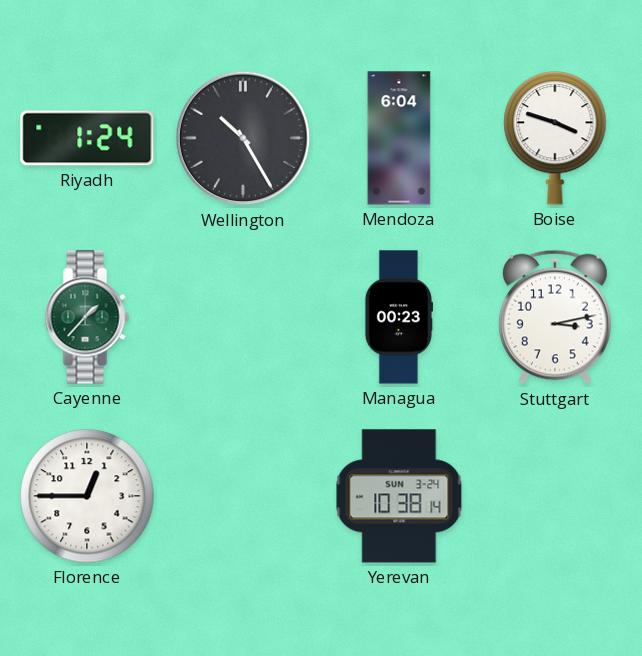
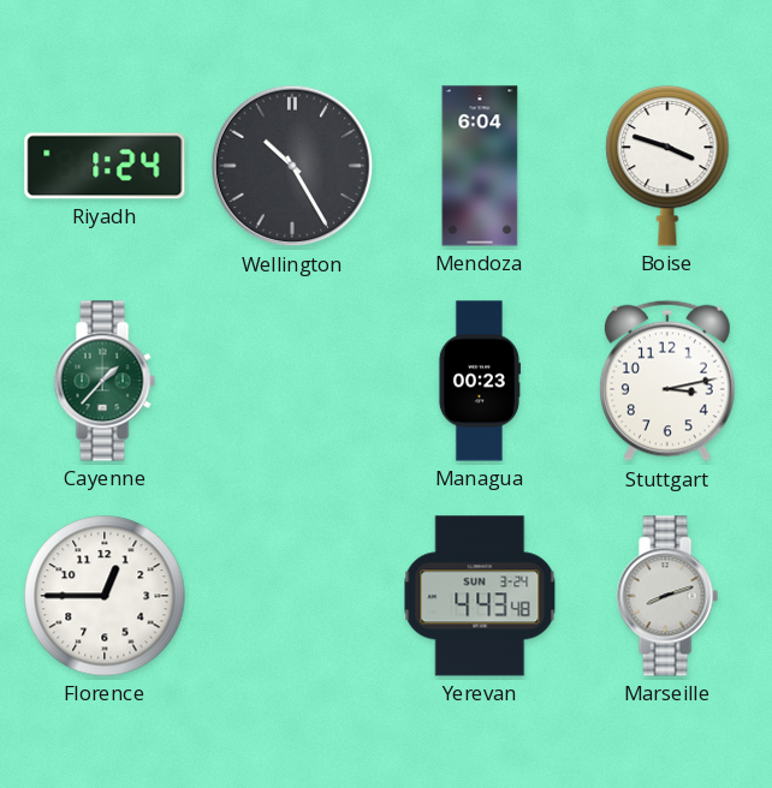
Yerevan: 10:38 -> 4:43 (480, 596)
Marseille: none -> 8:12 (667, 596)
